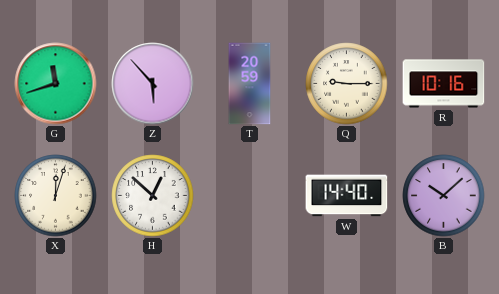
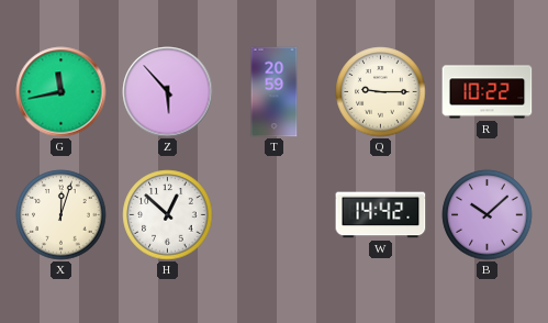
G: 11:42 -> 11:43 (61, 92)
R: 10:16 -> 10:22 (488, 92)
W: 14:40 -> 14:42 (381, 215)
